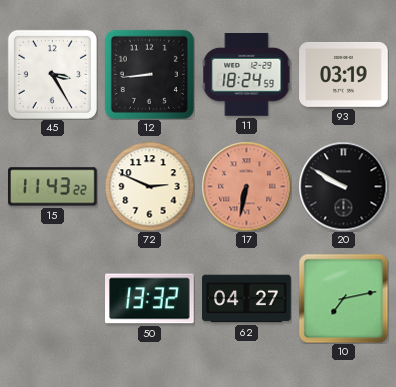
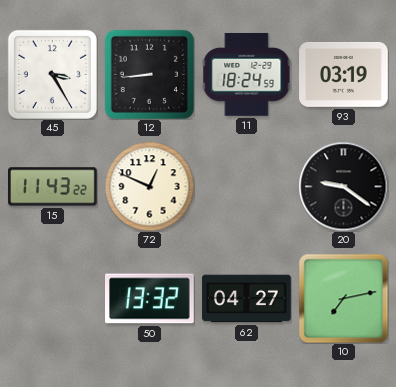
72: 2:49 -> 12:49 (149, 186)
17: 6:32 -> none (246, 186)
20: 9:50 -> 9:21 (343, 186)
